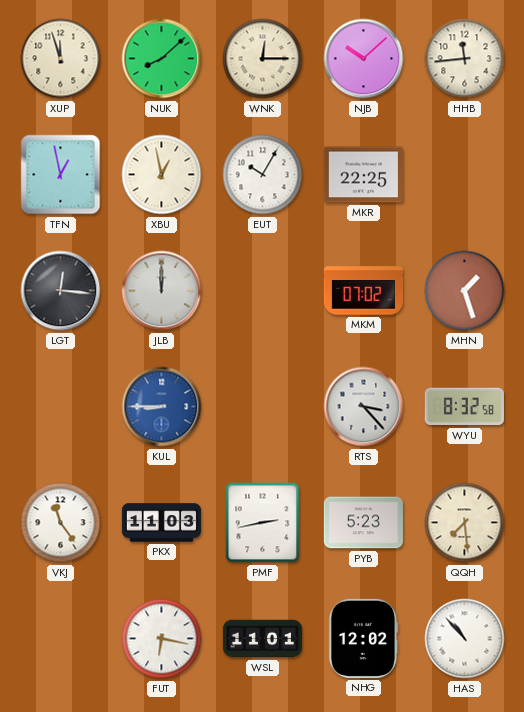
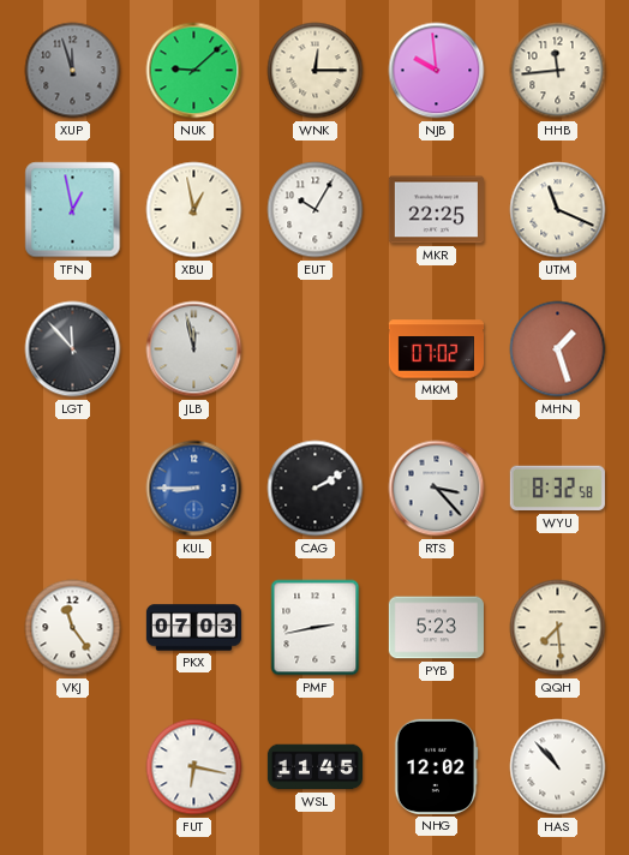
XUP dial: cream -> grey (73, 71)
NUK: 8:08 -> 9:08 (194, 71)
NJB: 10:08 -> 9:59 (437, 71)
UTM: none -> 11:19 (558, 210)
LGT: 12:16 -> 11:53 (73, 349)
JLB: 12:00 -> 11:58 (194, 349)
CAG: none -> 2:10 (316, 489)
PKX: 11:03 -> 07:03 (193, 628)
WSL: 11:01 -> 11:45 (314, 767)
